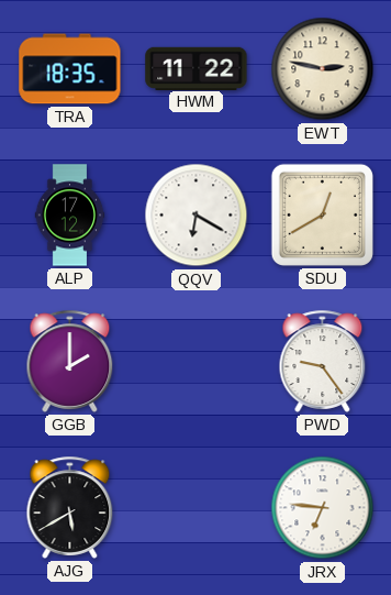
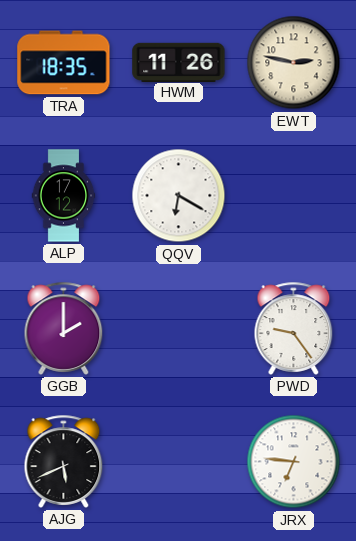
HWM: 11:22 -> 11:26 (179, 62)
SDU: 12:40 -> none (322, 214)
AJG: 5:40 -> 5:41 (64, 461)
